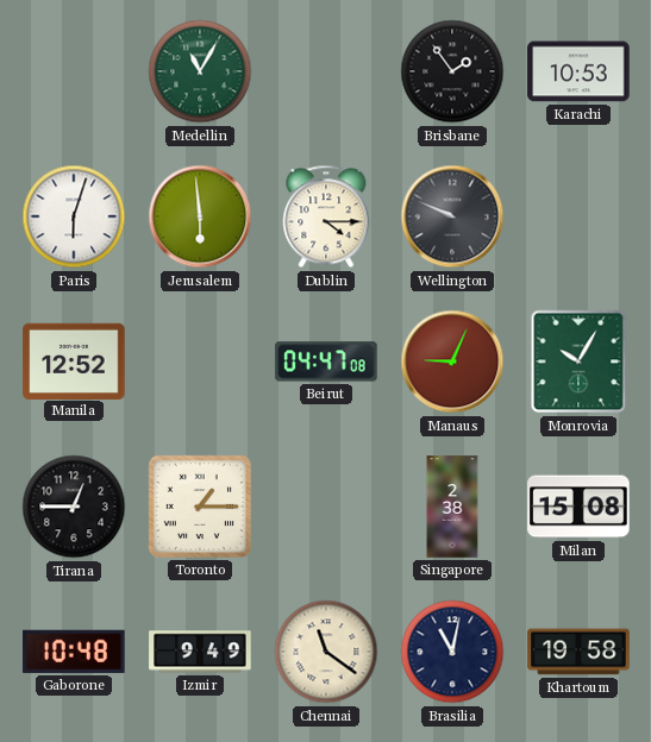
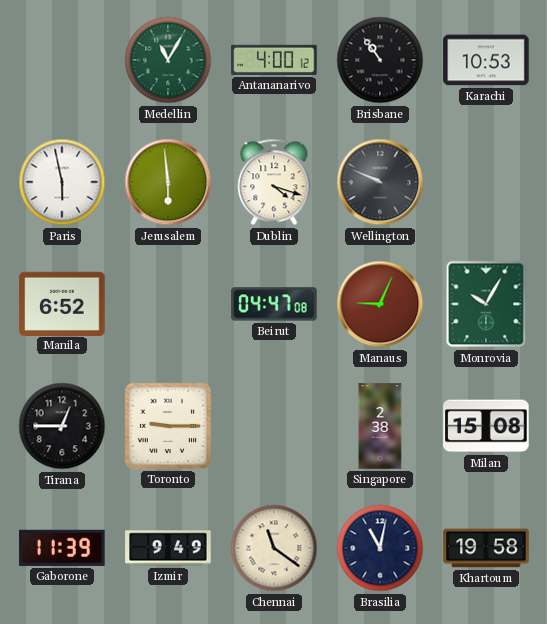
Antananarivo: none -> 4:00 (274, 60)
Brisbane: 1:54 -> 10:54 (380, 60)
Paris: 6:03 -> 5:58 (62, 182)
Dublin: 4:15 -> 4:18 (274, 182)
Manila: 12:52 -> 6:52 (62, 303)
Toronto: 1:15 -> 9:15 (168, 426)
Gaborone: 10:48 -> 11:39 (62, 548)
